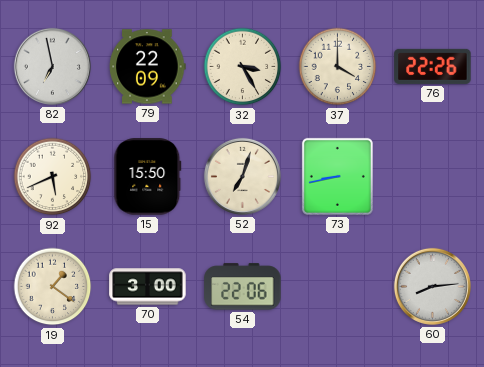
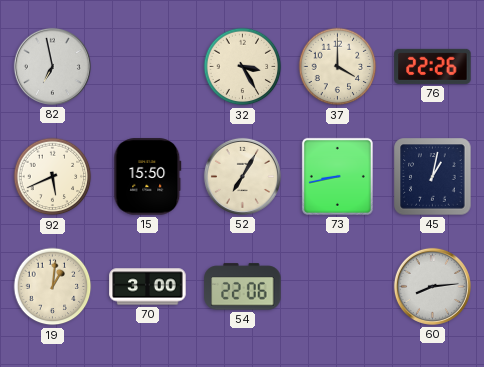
79: 22:09 -> none (148, 67)
52: 7:03 -> 7:05 (242, 176)
45: none -> 1:02 (433, 177)
19: 1:21 -> 1:01 (53, 287)
